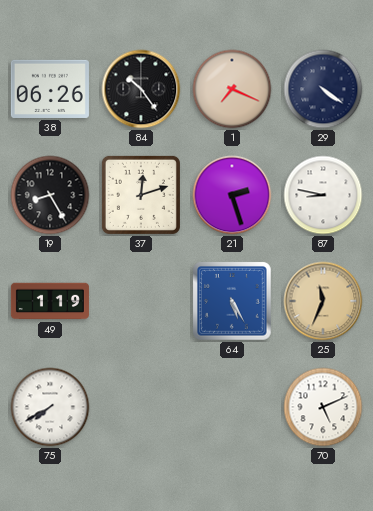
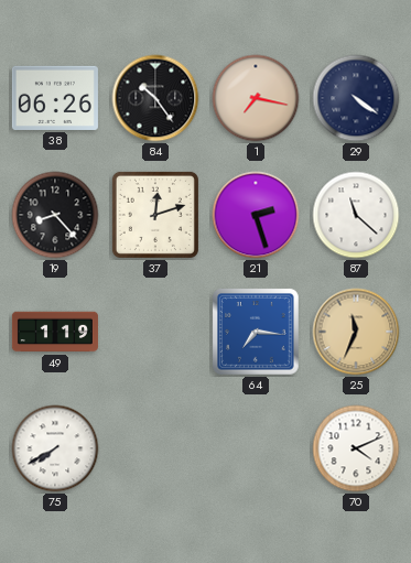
1: 7:19 -> 7:17 (256, 98)
19: 8:25 -> 8:23 (55, 215)
87: 8:47 -> 11:22 (356, 215)
64: 5:25 -> 7:16 (257, 333)
70: 5:11 -> 4:11 (356, 448)
